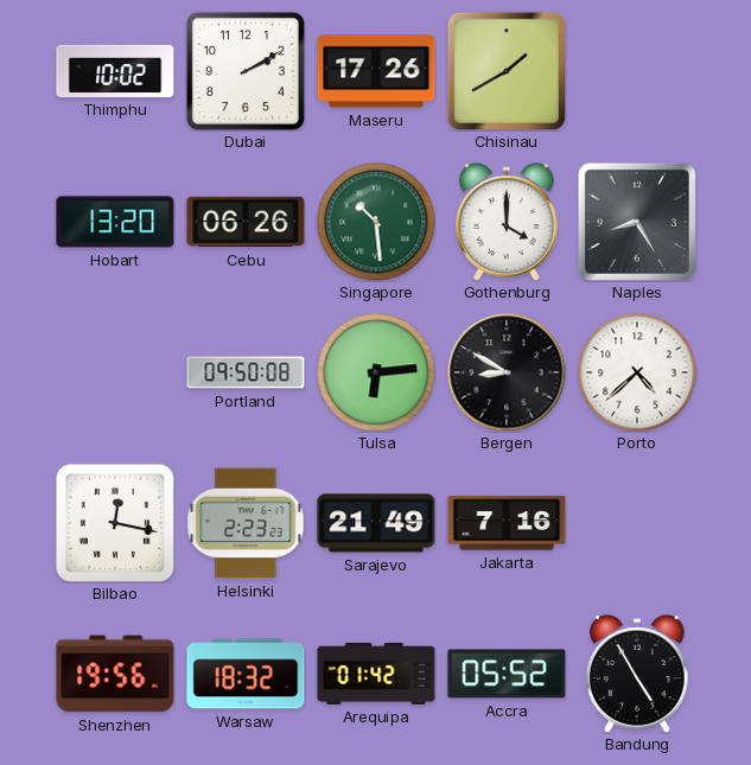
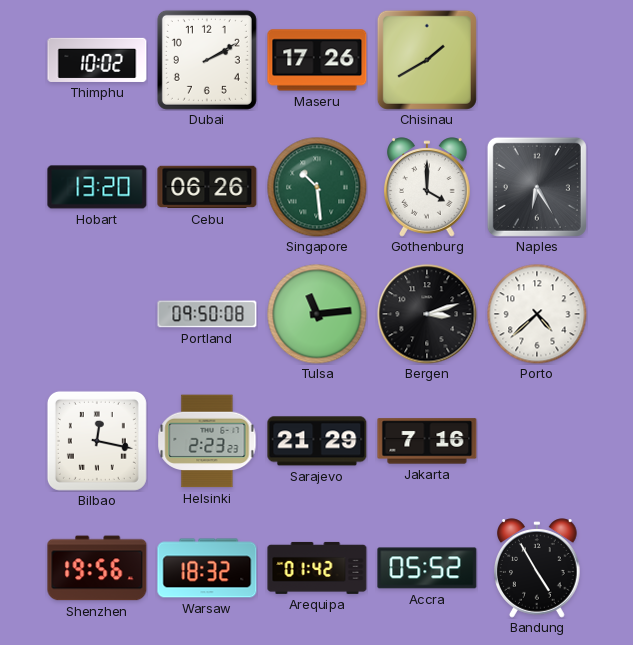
Naples: 8:25 -> 6:25 (537, 187)
Tulsa: 6:14 -> 11:14 (317, 314)
Bergen: 8:50 -> 3:12 (427, 314)
Sarajevo: 21:49 -> 21:29 (317, 441)
